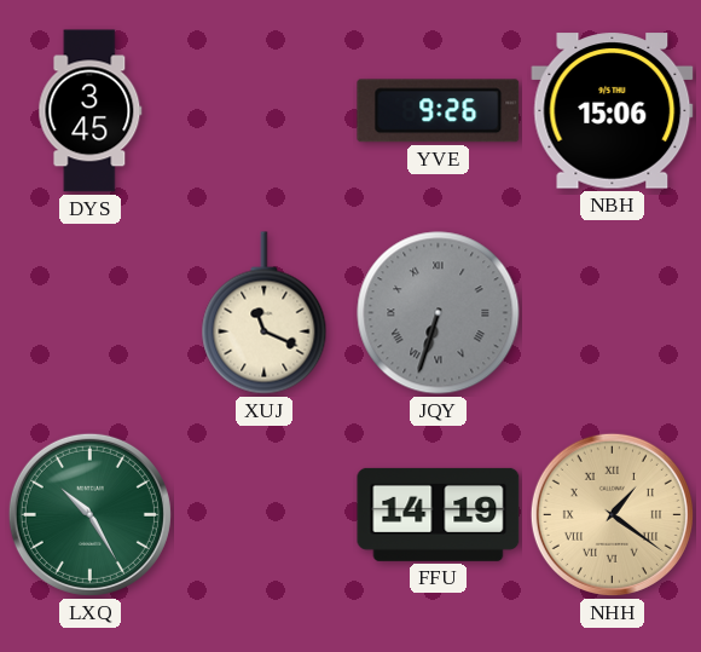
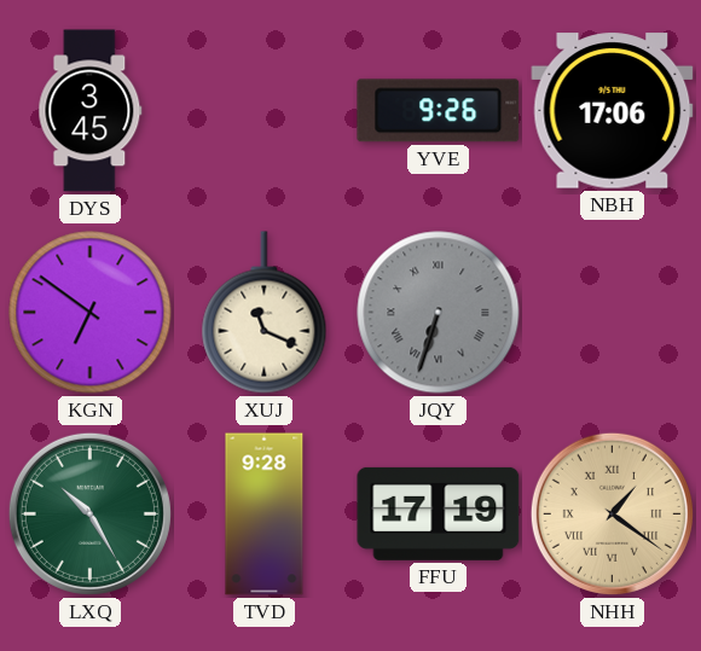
NBH: 15:06 -> 17:06 (613, 111)
KGN: none -> 6:51 (91, 313)
TVD: none -> 9:28 (265, 515)
FFU: 14:19 -> 17:19 (439, 513)
